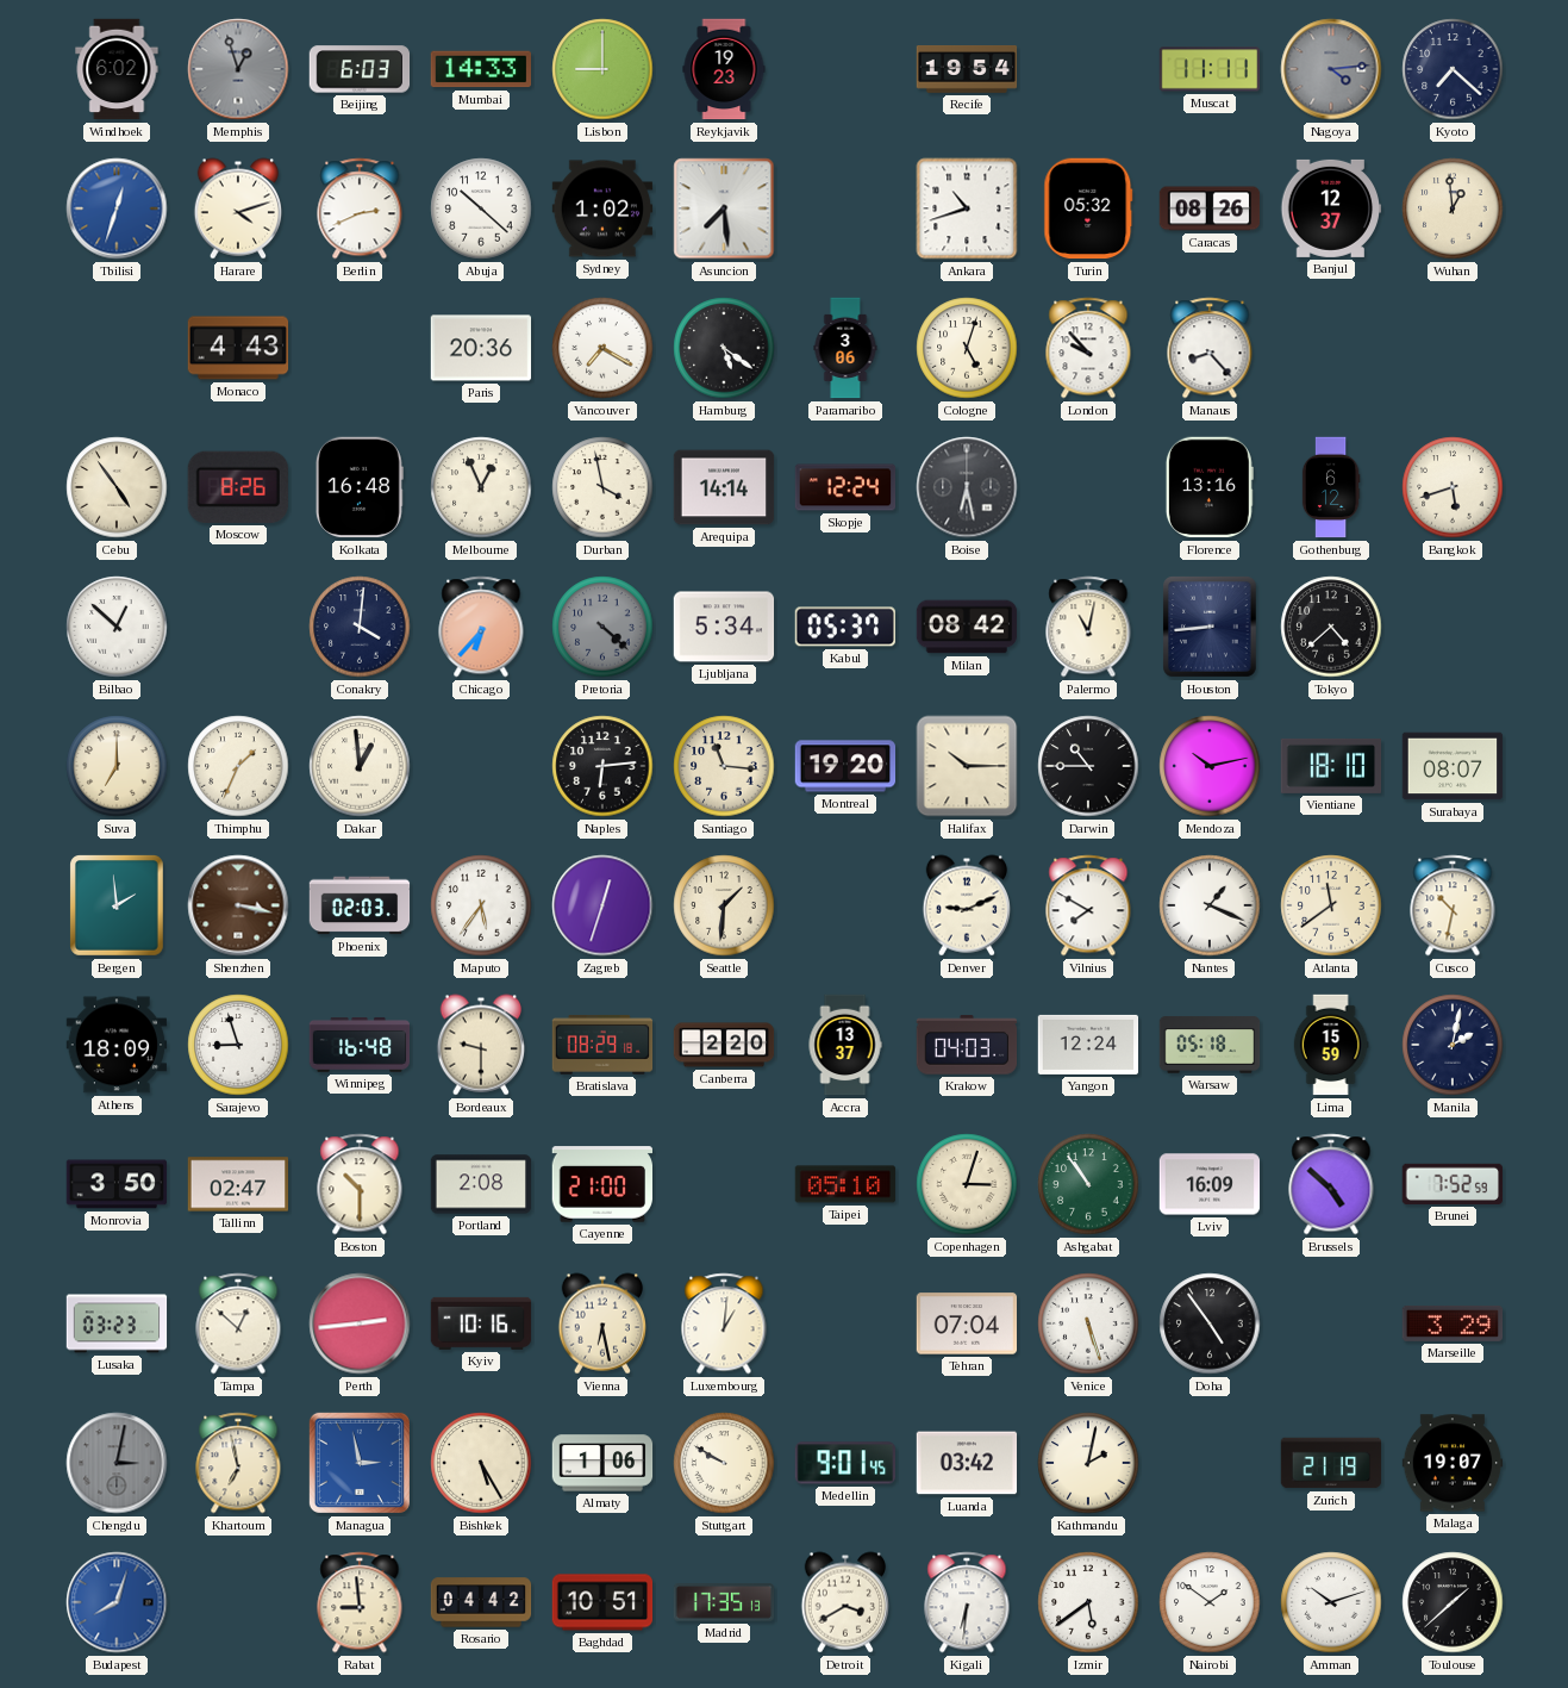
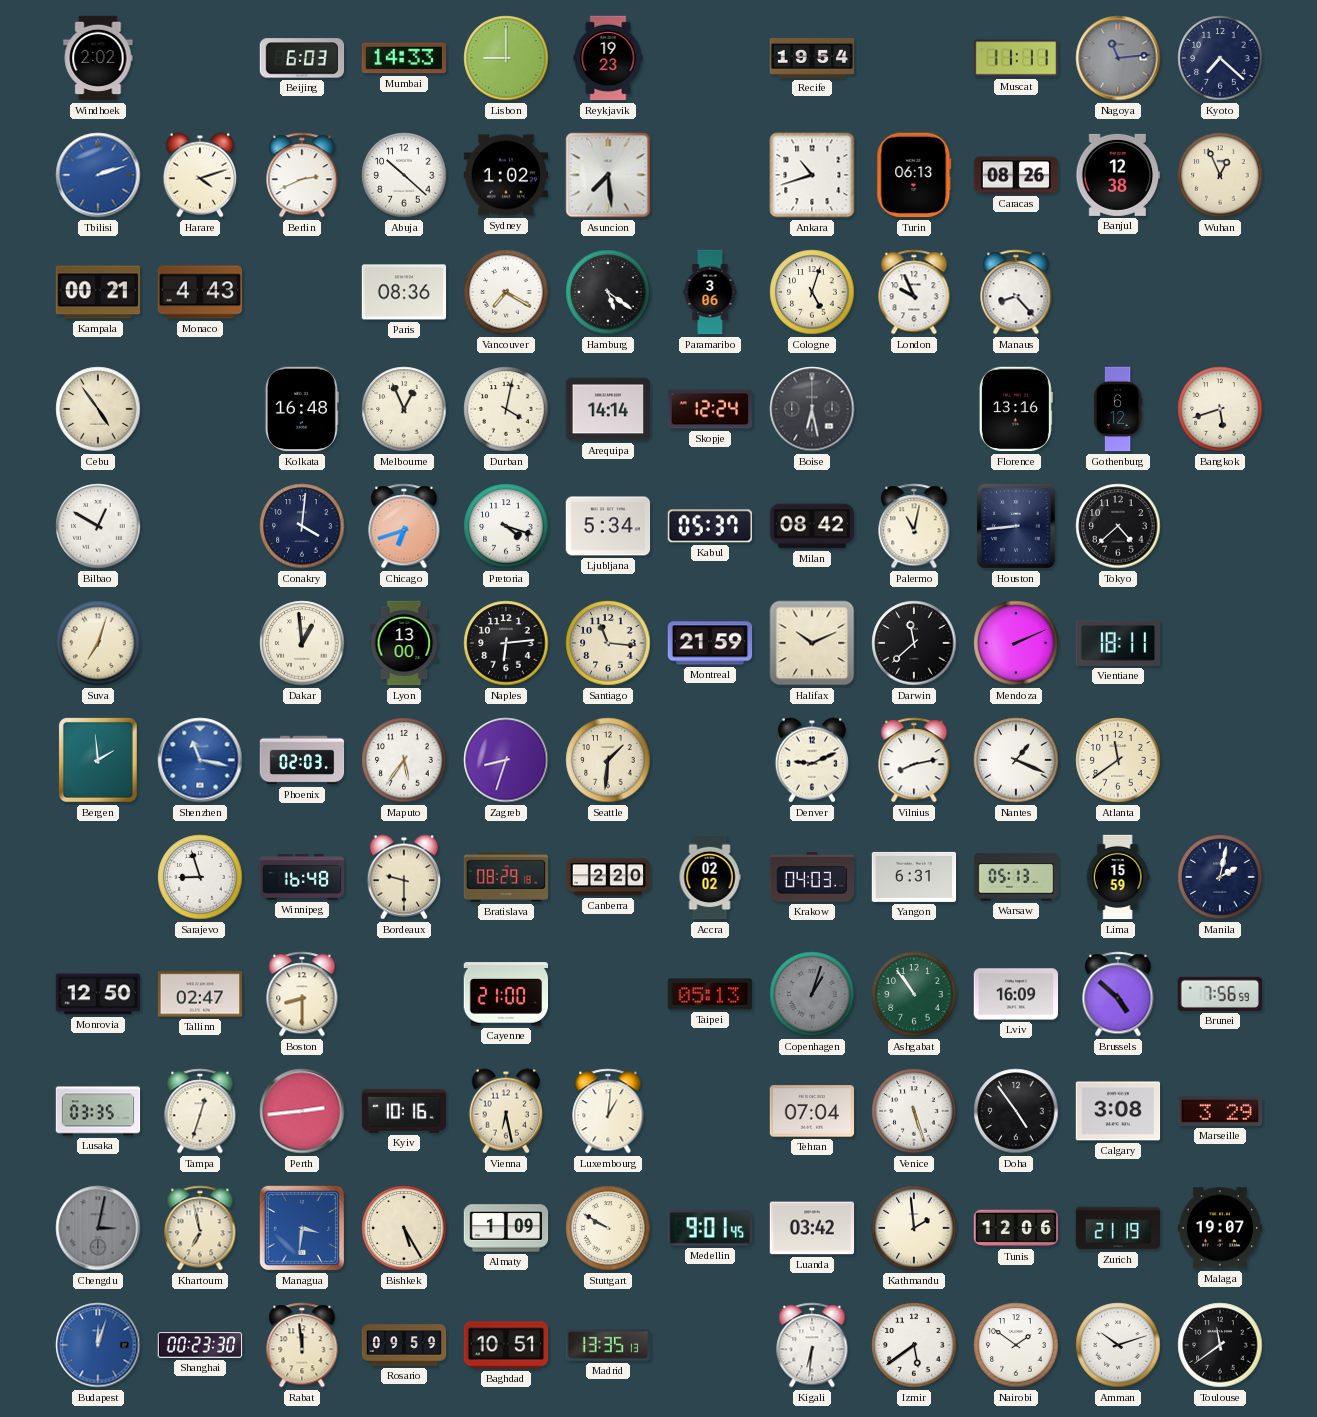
Windhoek: 6:02 -> 2:02 (98, 58)
Memphis: 12:57 -> none (238, 69)
Nagoya: 4:14 -> 11:14 (1118, 58)
Tbilisi: 12:33 -> 2:12 (98, 175)
Turin: 05:32 -> 06:13 (914, 175)
Banjul: 12:37 -> 12:38 (1118, 175)
Wuhan: 12:59 -> 12:56 (1220, 175)
Kampala: none -> 00:21 (98, 292)
Paris: 20:36 -> 08:36 (404, 292)
London: 9:53 -> 9:56 (914, 292)
Moscow: 8:26 -> none (238, 487)
Durban: 3:58 -> 4:02 (506, 409)
Bilbao: 12:52 -> 12:50 (98, 526)
Chicago: 6:37 -> 6:42 (404, 526)
Pretoria: 4:22 -> 4:18 (506, 526)
Pretoria dial: grey -> white (506, 526)
Suva: 7:00 -> 7:03 (98, 643)
Thimphu: 1:34 -> none (238, 766)
Lyon: none -> 13:00 (404, 643)
Montreal: 19:20 -> 21:59 (710, 643)
Halifax: 10:15 -> 10:11 (812, 643)
Darwin: 10:45 -> 11:38 (914, 643)
Mendoza: 10:13 -> 2:11 (1016, 643)
Vientiane: 18:10 -> 18:11 (1118, 643)
Surabaya: 08:07 -> none (1453, 766)
Shenzhen: 3:17 -> 11:17 (200, 760)
Shenzhen dial: brown -> blue (200, 760)
Zagreb: 12:33 -> 8:33 (506, 760)
Vilnius: 7:50 -> 8:13 (914, 760)
Cusco: 10:32 -> none (1453, 905)
Athens: 18:09 -> none (117, 1045)
Accra: 13:37 -> 02:02 (710, 877)
Yangon: 12:24 -> 6:31 (914, 877)
Warsaw: 05:18 -> 05:13 (1016, 877)
Monrovia: 3:50 -> 12:50 (98, 994)
Boston: 10:30 -> 8:30 (302, 994)
Portland: 2:08 -> none (481, 1184)
Taipei: 05:10 -> 05:13 (710, 994)
Copenhagen: 3:03 -> 1:03 (812, 994)
Copenhagen dial: cream -> grey (812, 994)
Brunei: 7:52 -> 7:56 (1220, 994)
Lusaka: 03:23 -> 03:35 (98, 1111)
Tampa: 12:52 -> 12:33 (200, 1111)
Calgary: none -> 3:08 (1118, 1111)
Managua: 2:58 -> 3:31 (302, 1228)
Almaty: 1:06 -> 1:09 (506, 1228)
Kathmandu: 2:02 -> 1:59 (914, 1228)
Tunis: none -> 12:06 (1016, 1228)
Budapest: 8:03 -> 12:03 (98, 1345)
Shanghai: none -> 00:23 (200, 1345)
Rabat: 8:59 -> 11:59 (302, 1345)
Rosario: 04:42 -> 09:59 (404, 1345)
Madrid: 17:35 -> 13:35 (608, 1345)
Detroit: 3:40 -> none (844, 1602)
Toulouse: 1:38 -> 11:39 (1220, 1345)
